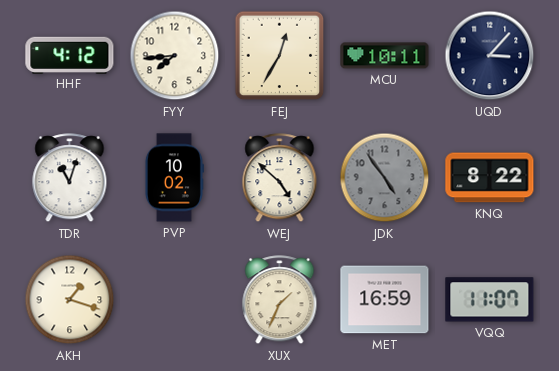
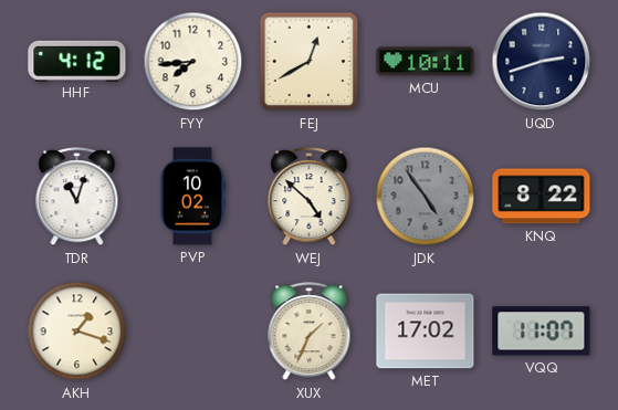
FEJ: 12:35 -> 12:40 (310, 62)
UQD: 3:07 -> 2:42 (542, 62)
MET: 16:59 -> 17:02 (426, 332)
